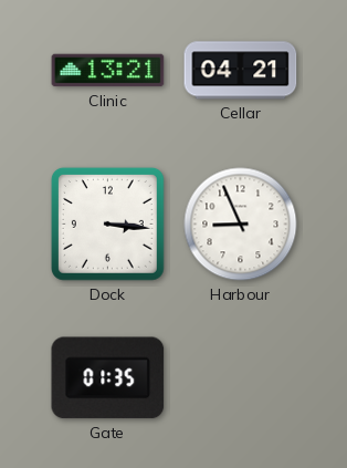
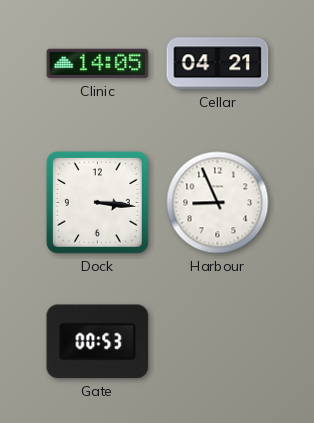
Clinic: 13:21 -> 14:05 (98, 64)
Gate: 01:35 -> 00:53 (98, 342)
